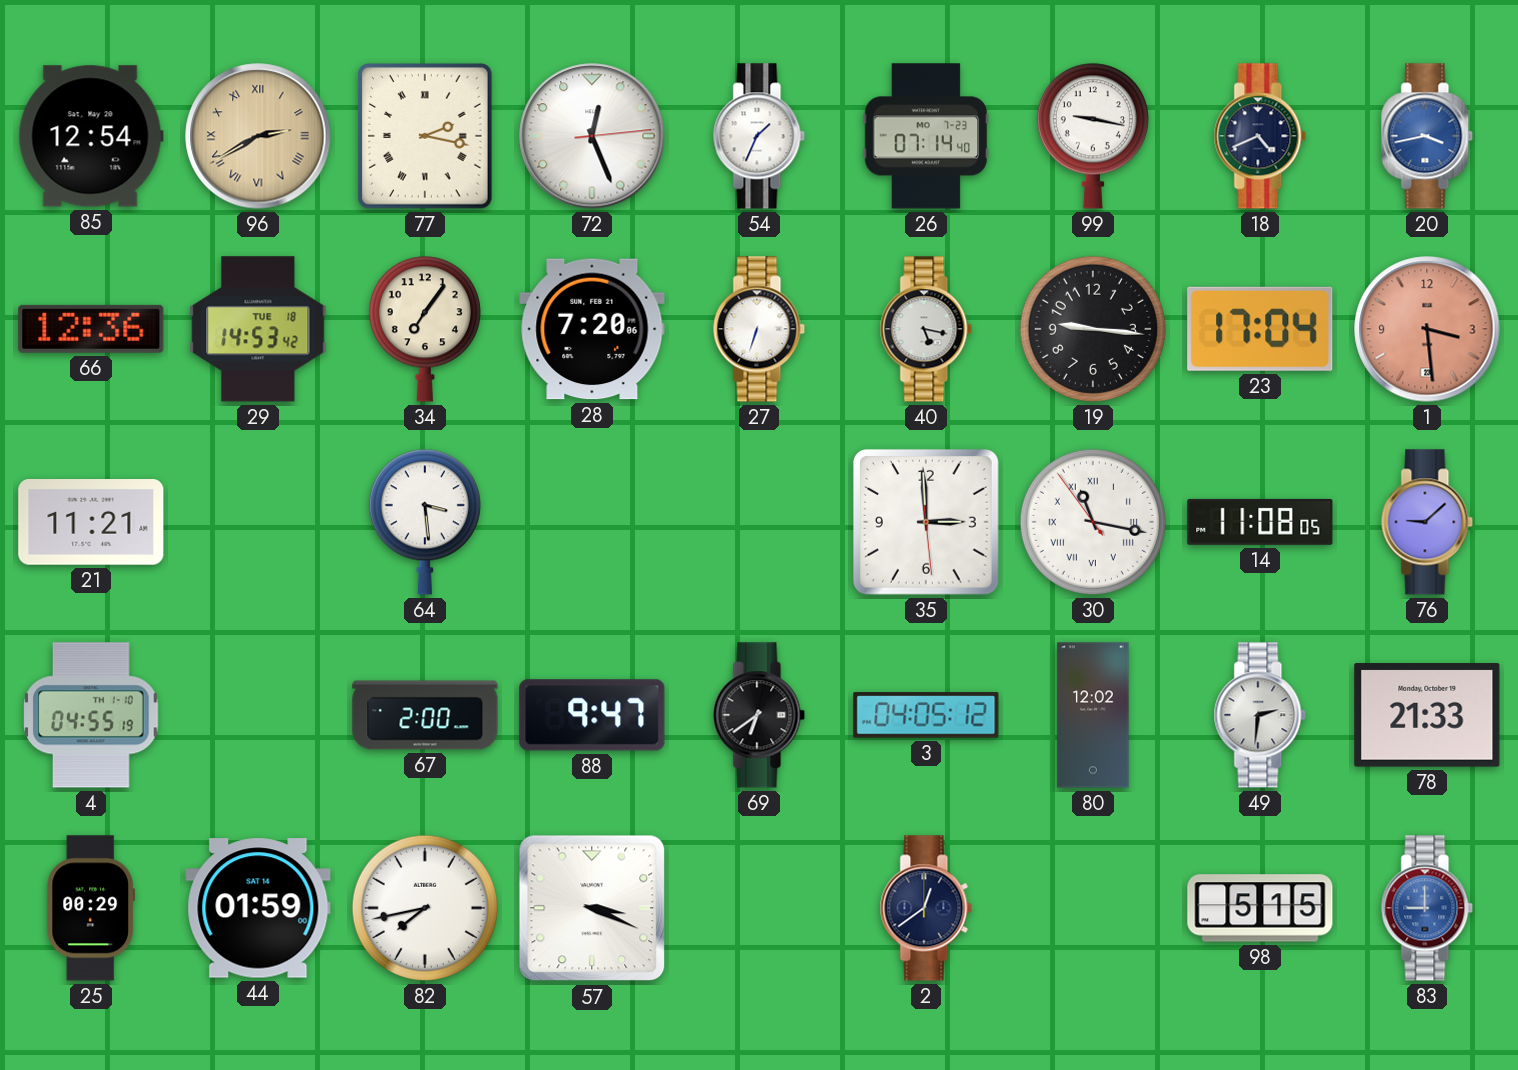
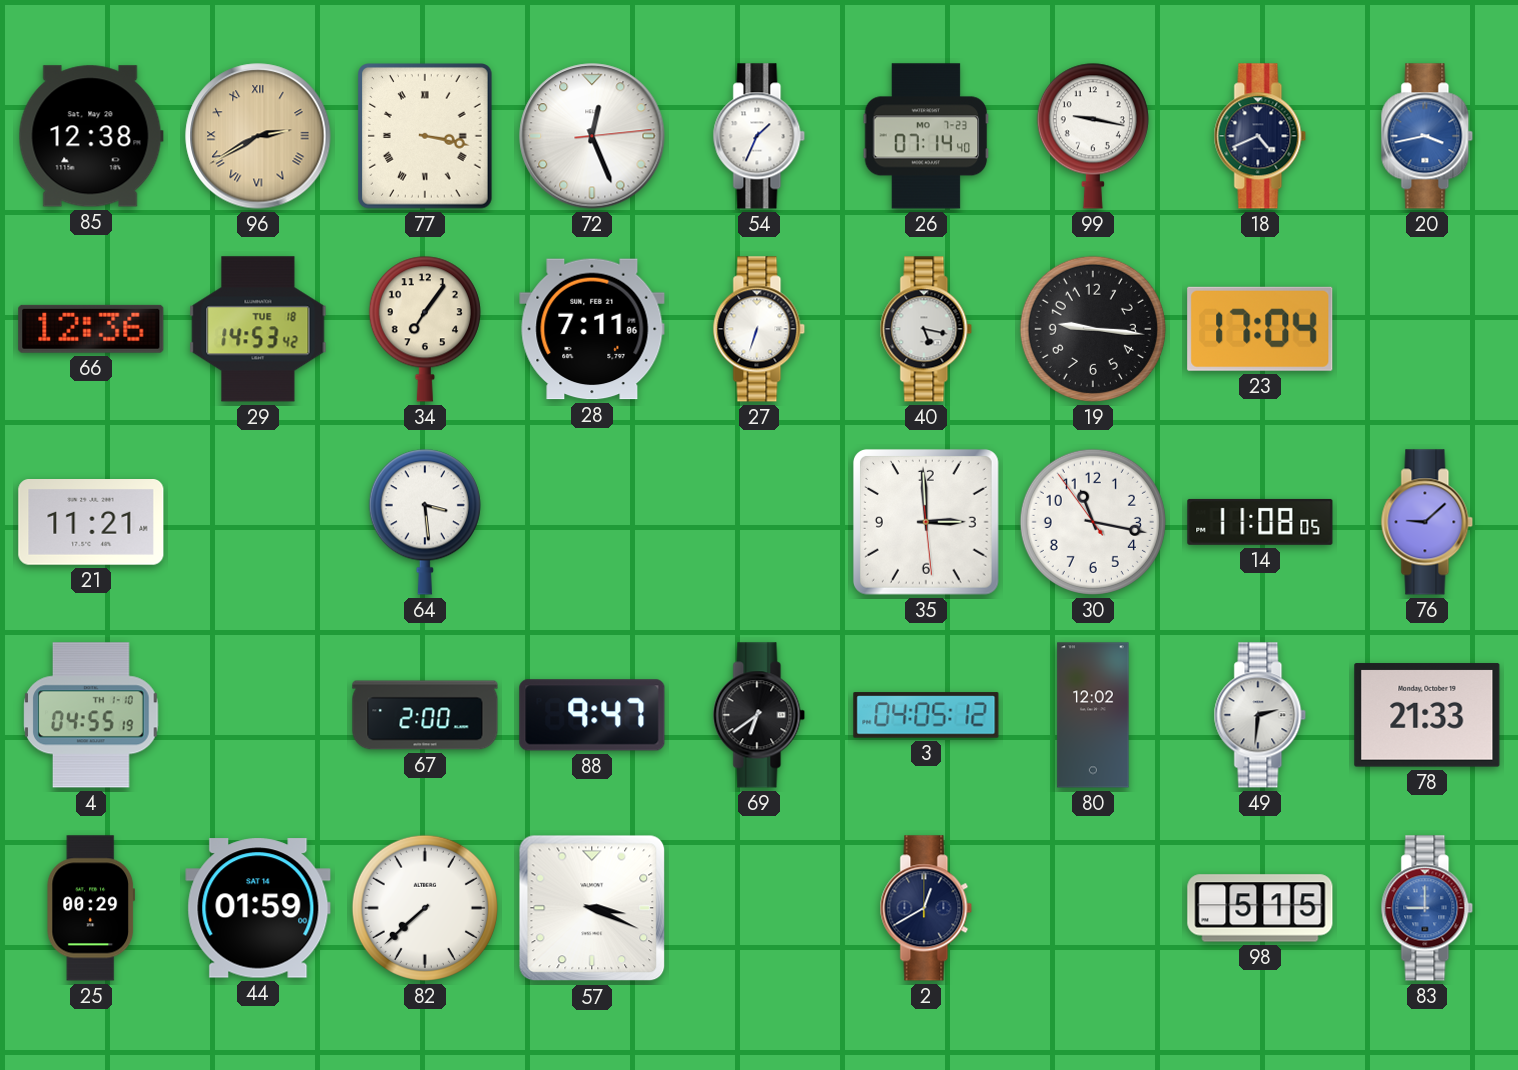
85: 12:54 -> 12:38 (91, 136)
77: 2:17 -> 3:17 (426, 136)
28: 7:20 -> 7:11 (592, 329)
1: 3:29 -> none (1427, 329)
30 numerals: Roman -> Arabic (1093, 522)
82: 7:43 -> 7:38 (425, 908)
2: 12:39 -> 12:40 (926, 908)
